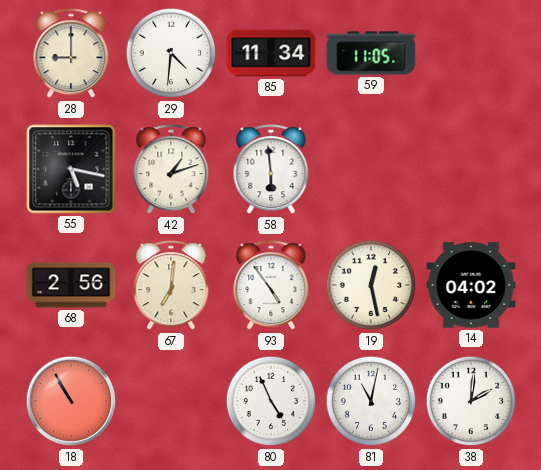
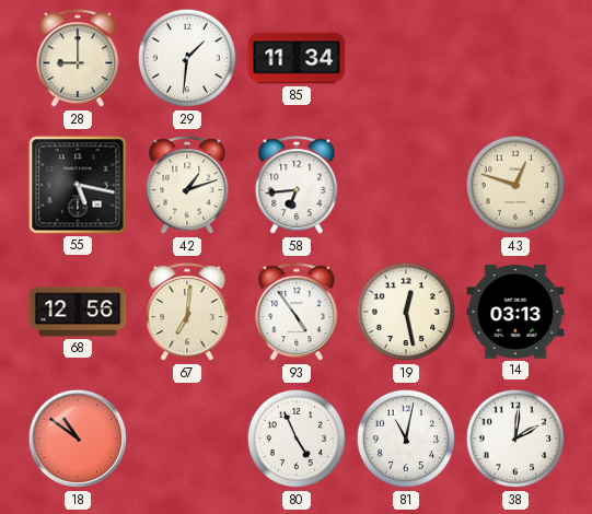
29: 4:31 -> 1:31 (187, 58)
59: 11:05 -> none (371, 53)
58: 5:59 -> 6:44 (297, 186)
43: none -> 12:48 (515, 185)
68: 2:56 -> 12:56 (78, 312)
14: 04:02 -> 03:13 (515, 312)
18: 10:55 -> 10:51 (78, 439)
